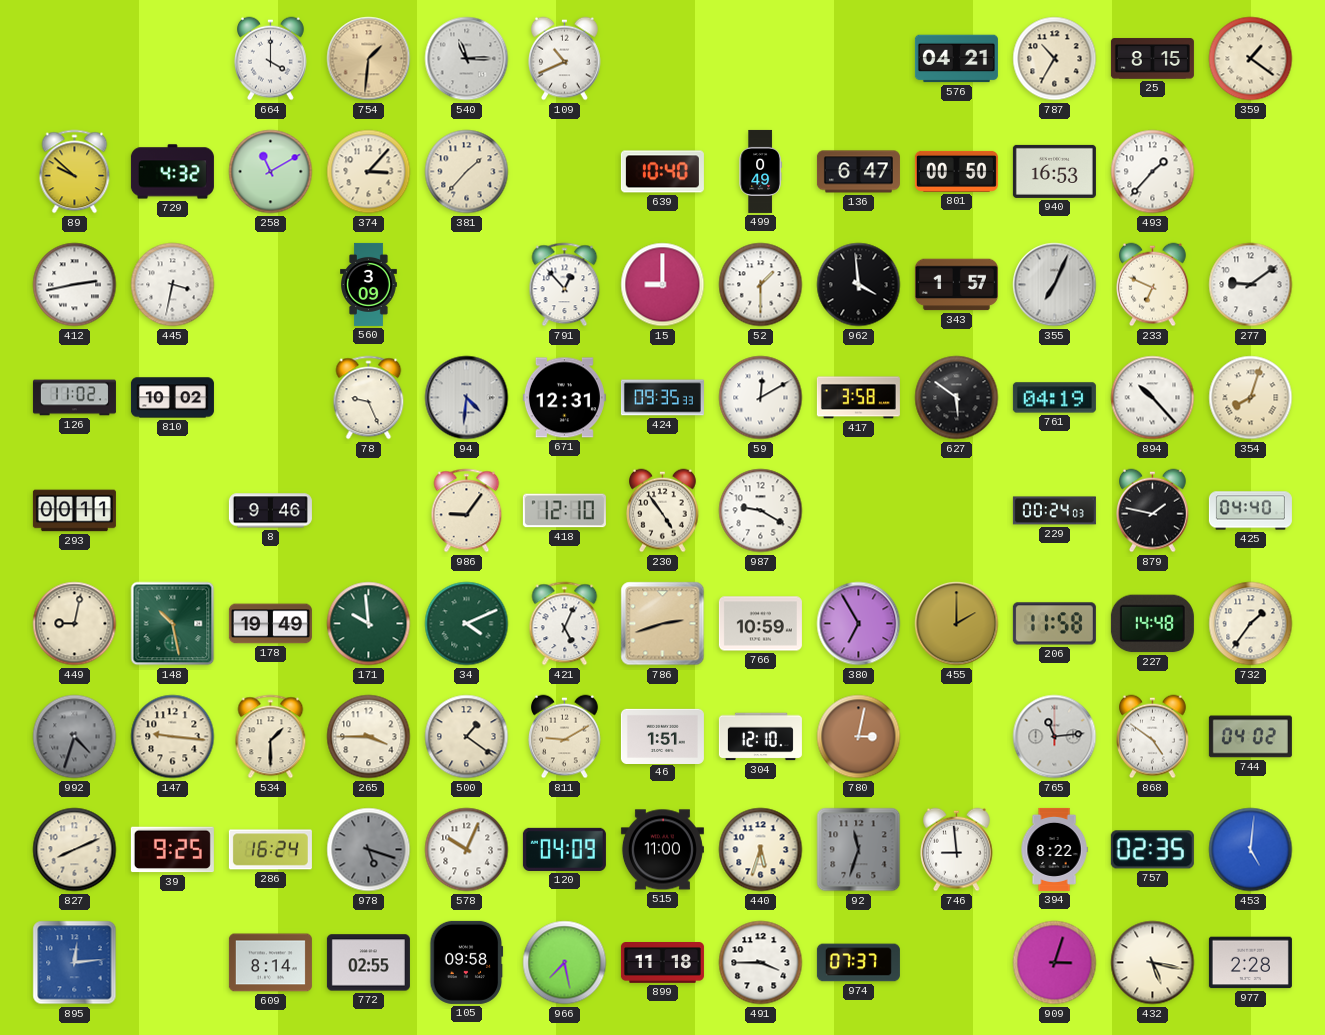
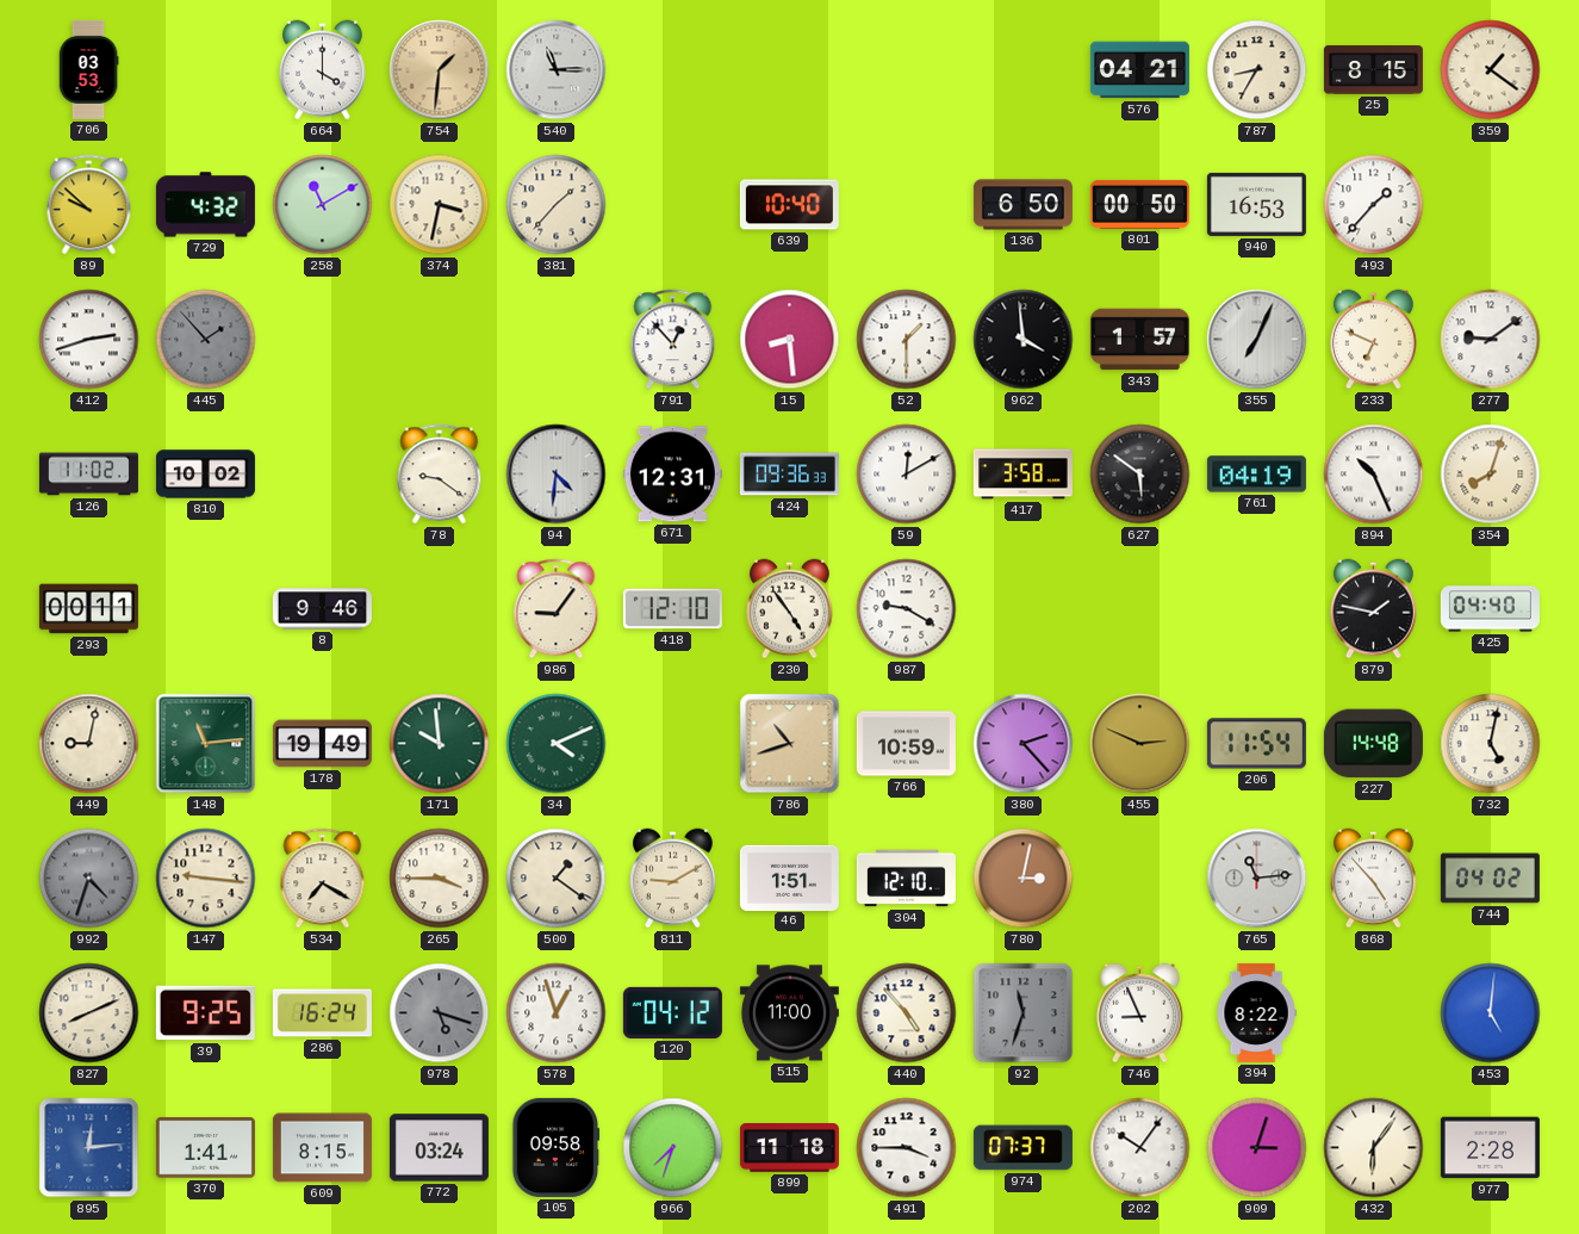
706: none -> 03:53 (88, 69)
109: 10:41 -> none (565, 59)
787: 10:35 -> 8:35 (1257, 70)
374: 3:07 -> 3:32 (440, 205)
499: 0:49 -> none (760, 171)
136: 6:47 -> 6:50 (1022, 205)
412: 2:43 -> 2:42 (89, 340)
445: 3:32 -> 1:53 (206, 340)
445 dial: white -> grey (206, 340)
560: 3:09 -> none (369, 284)
15: 9:00 -> 8:29 (790, 340)
78: 9:26 -> 9:21 (440, 475)
424: 09:35 -> 09:36 (789, 475)
894: 10:23 -> 10:26 (1374, 475)
229: 00:24 -> none (1054, 511)
148: 10:28 -> 11:14 (206, 744)
421: 5:04 -> none (565, 624)
786: 2:42 -> 10:42 (790, 744)
380: 6:55 -> 2:23 (1024, 744)
455: 2:00 -> 2:49 (1140, 744)
206: 11:58 -> 11:54 (1256, 744)
732: 1:36 -> 5:02 (1491, 744)
534: 1:30 -> 7:20 (323, 879)
868: 4:51 -> 4:53 (1374, 879)
578: 10:04 -> 12:57 (557, 1013)
120: 04:09 -> 04:12 (672, 1012)
440: 5:33 -> 4:53 (907, 1013)
746: 8:59 -> 8:56 (1140, 1013)
757: 02:35 -> none (1152, 850)
370: none -> 1:41 (205, 1148)
609: 8:14 -> 8:15 (322, 1148)
772: 02:55 -> 03:24 (439, 1148)
966: 7:28 -> 7:33 (673, 1148)
202: none -> 10:06 (1140, 1148)
432: 5:17 -> 6:06 (1374, 1148)
